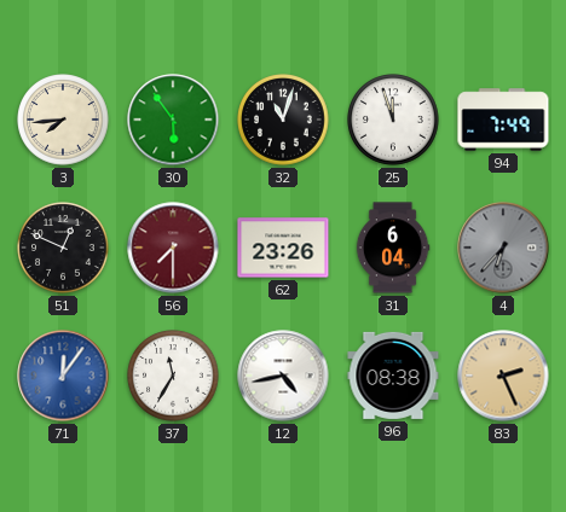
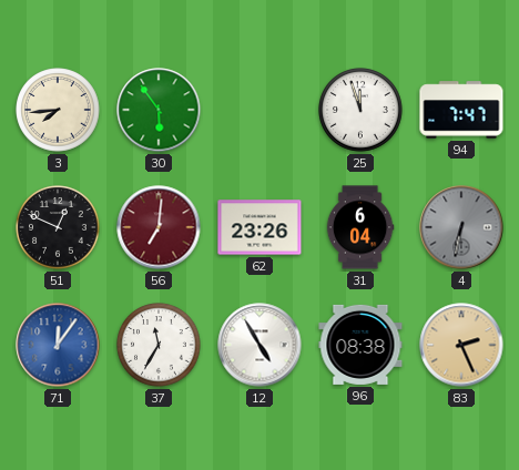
32: 11:03 -> none (283, 120)
94: 7:49 -> 7:47 (461, 110)
56: 7:30 -> 7:01 (159, 227)
4: 6:37 -> 6:32 (461, 227)
12: 4:43 -> 4:55 (259, 345)
